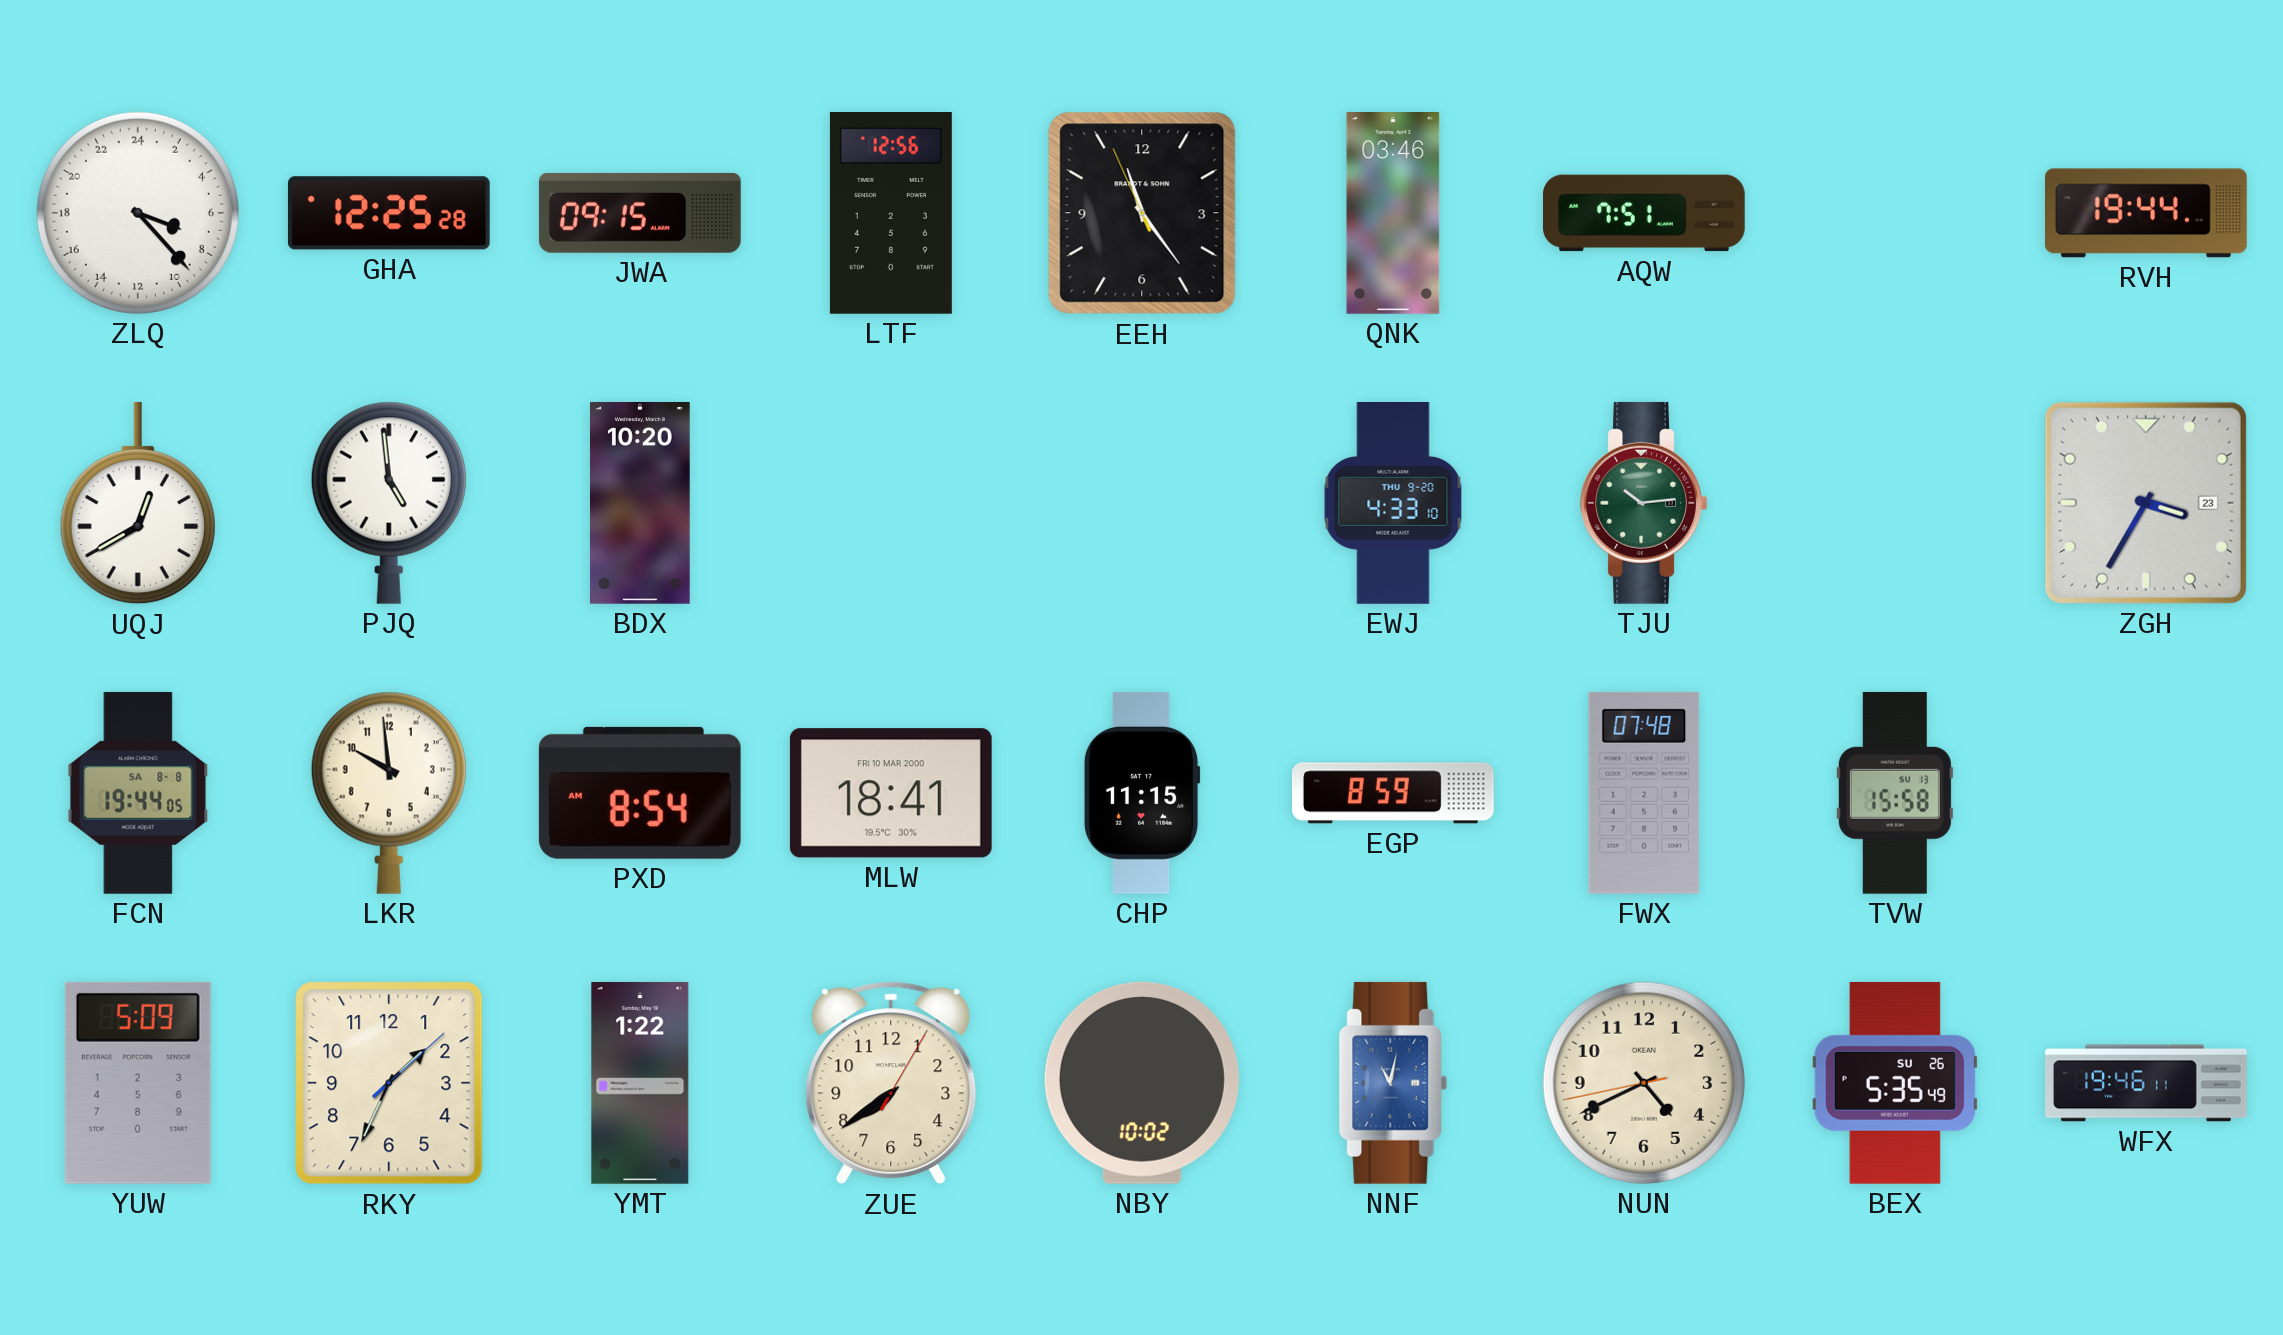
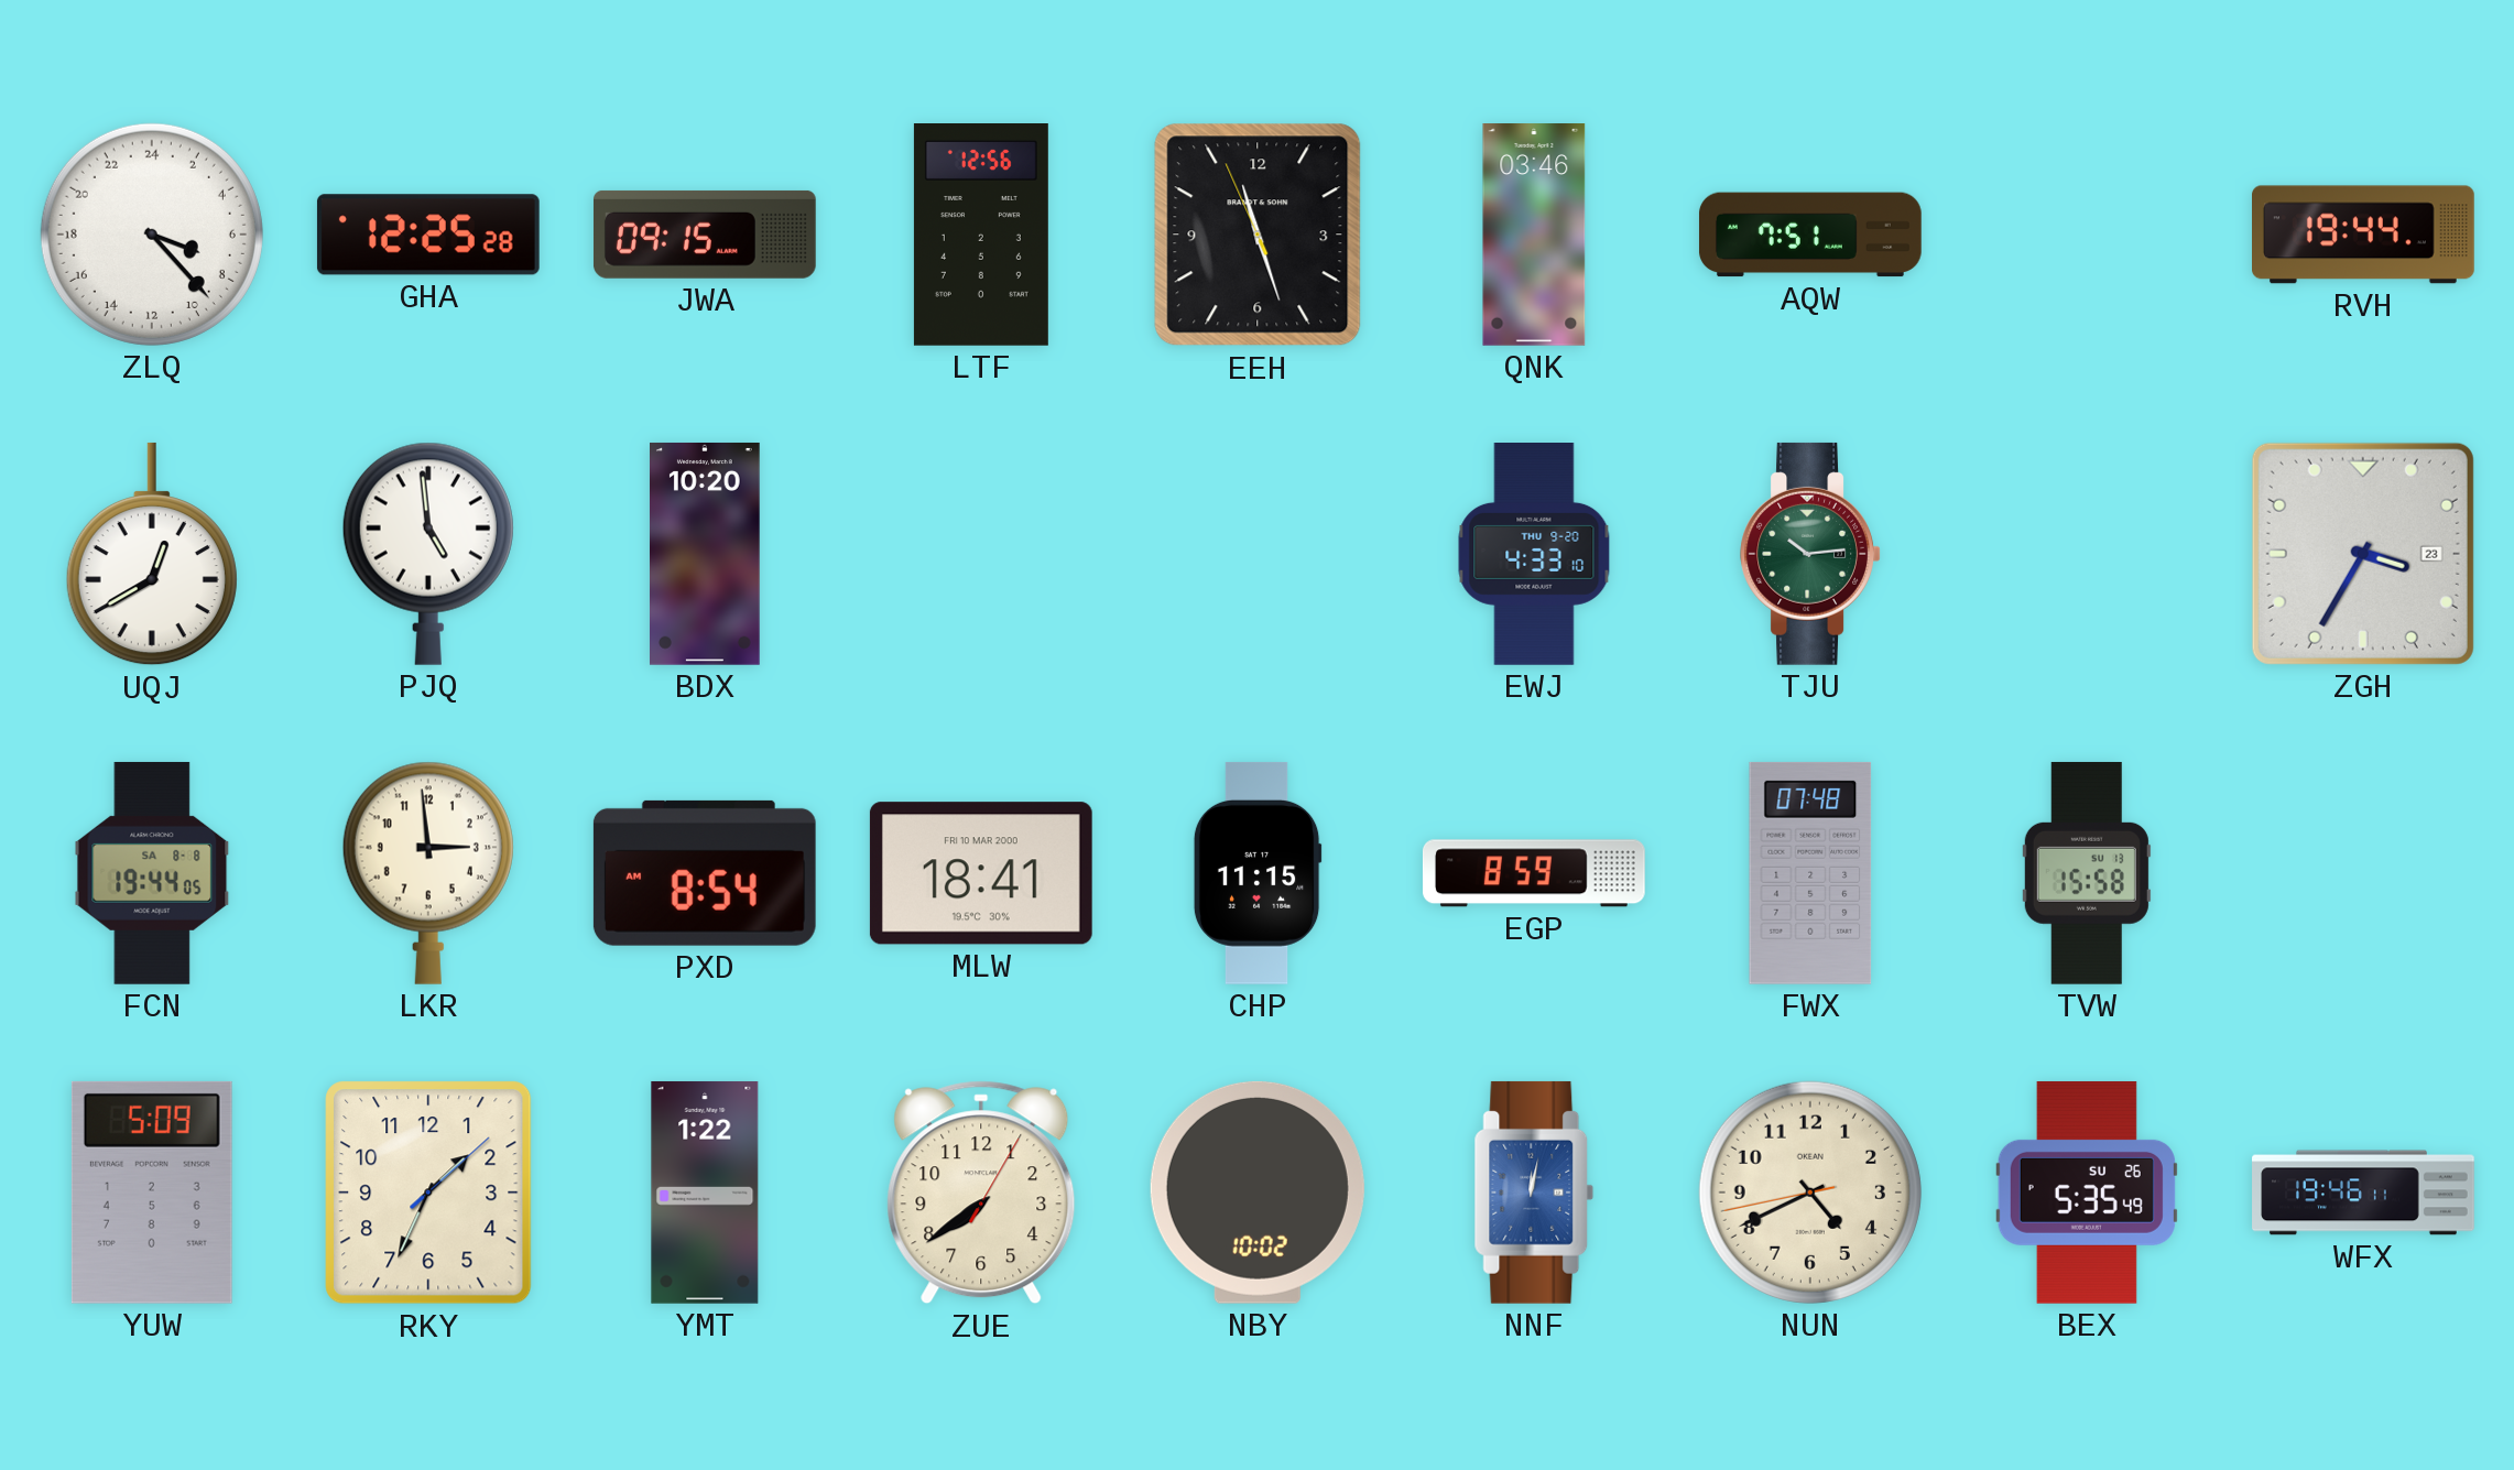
EEH: 11:23 -> 11:26 (1258, 235)
LKR: 9:59 -> 2:59 (428, 873)
NNF: 11:02 -> 12:02 (1534, 1193)
